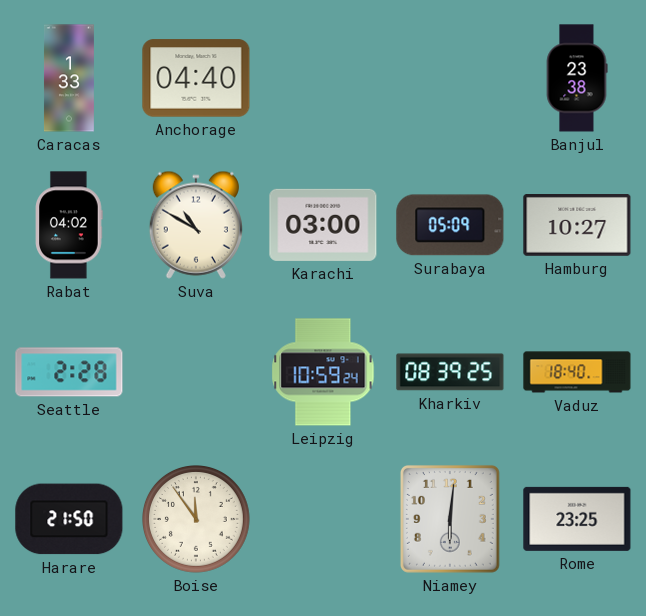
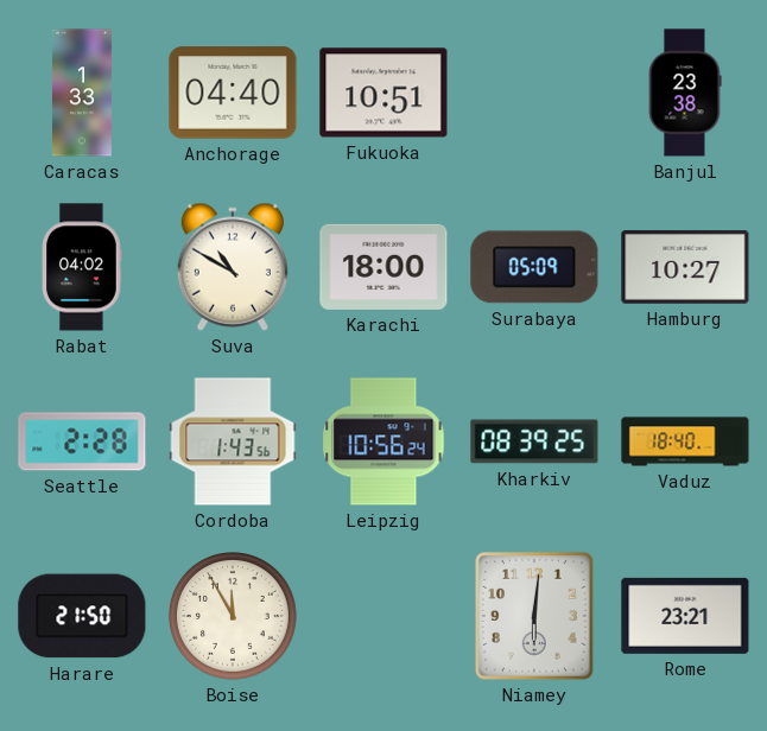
Fukuoka: none -> 10:51 (383, 93)
Karachi: 03:00 -> 18:00 (383, 267)
Cordoba: none -> 1:43 (233, 441)
Leipzig: 10:59 -> 10:56 (383, 441)
Boise: 11:54 -> 11:55 (234, 617)
Rome: 23:25 -> 23:21 (685, 616)
